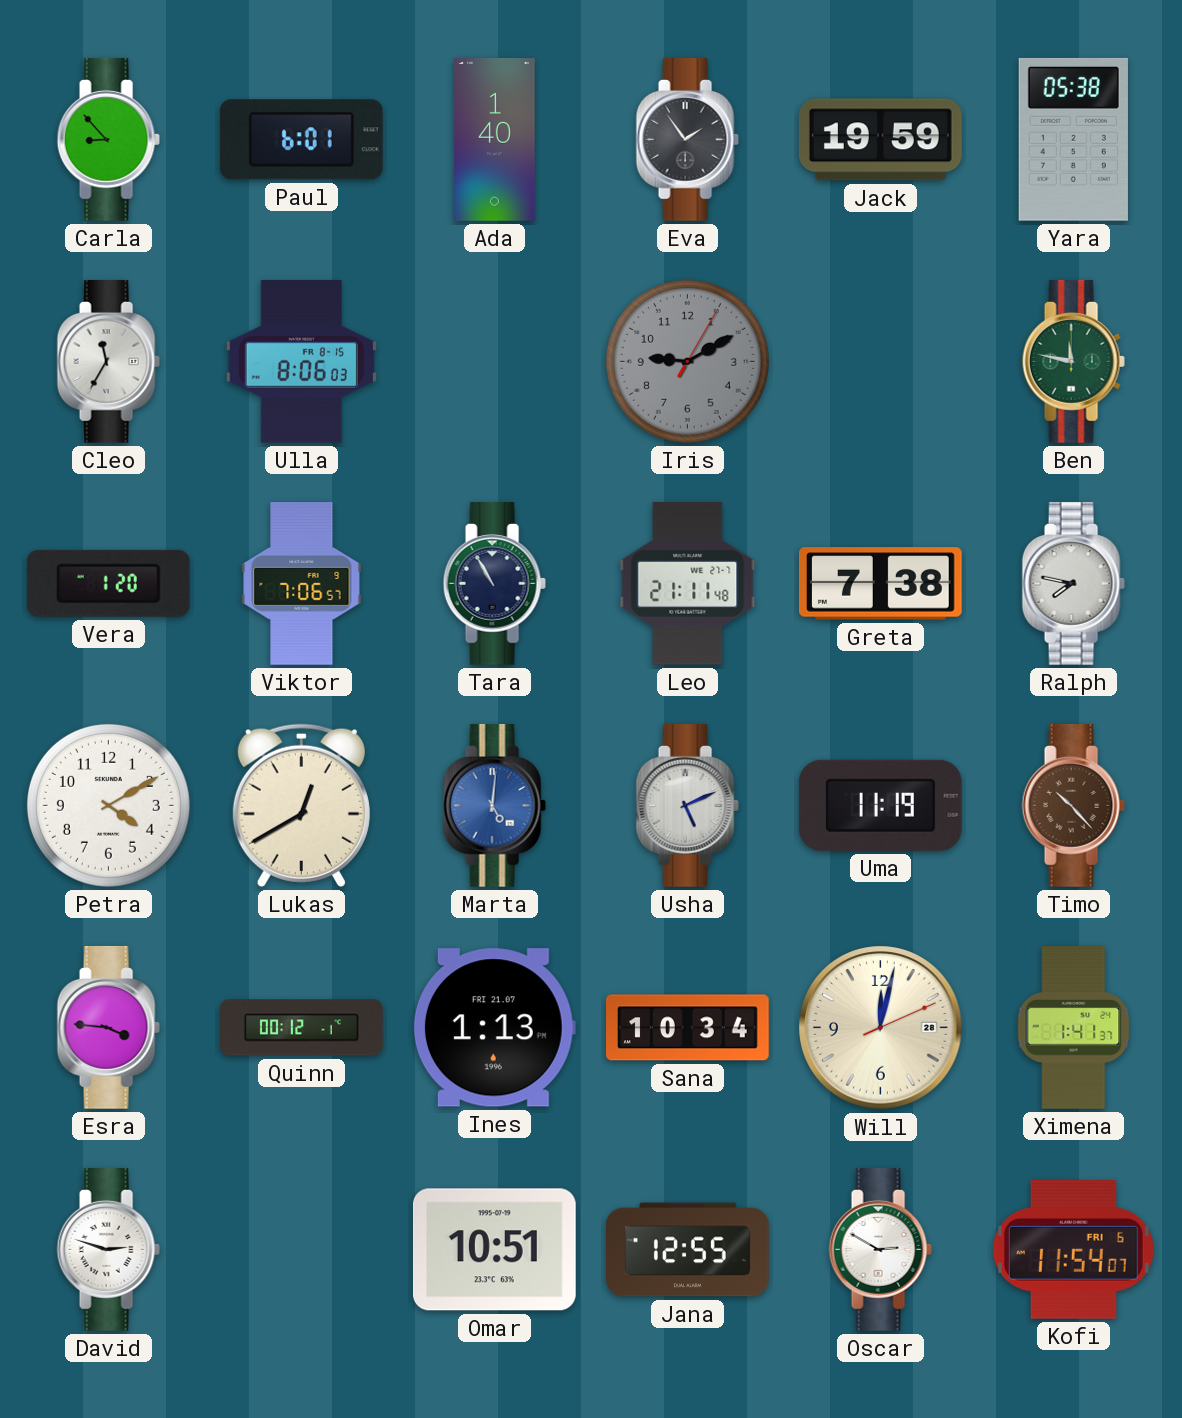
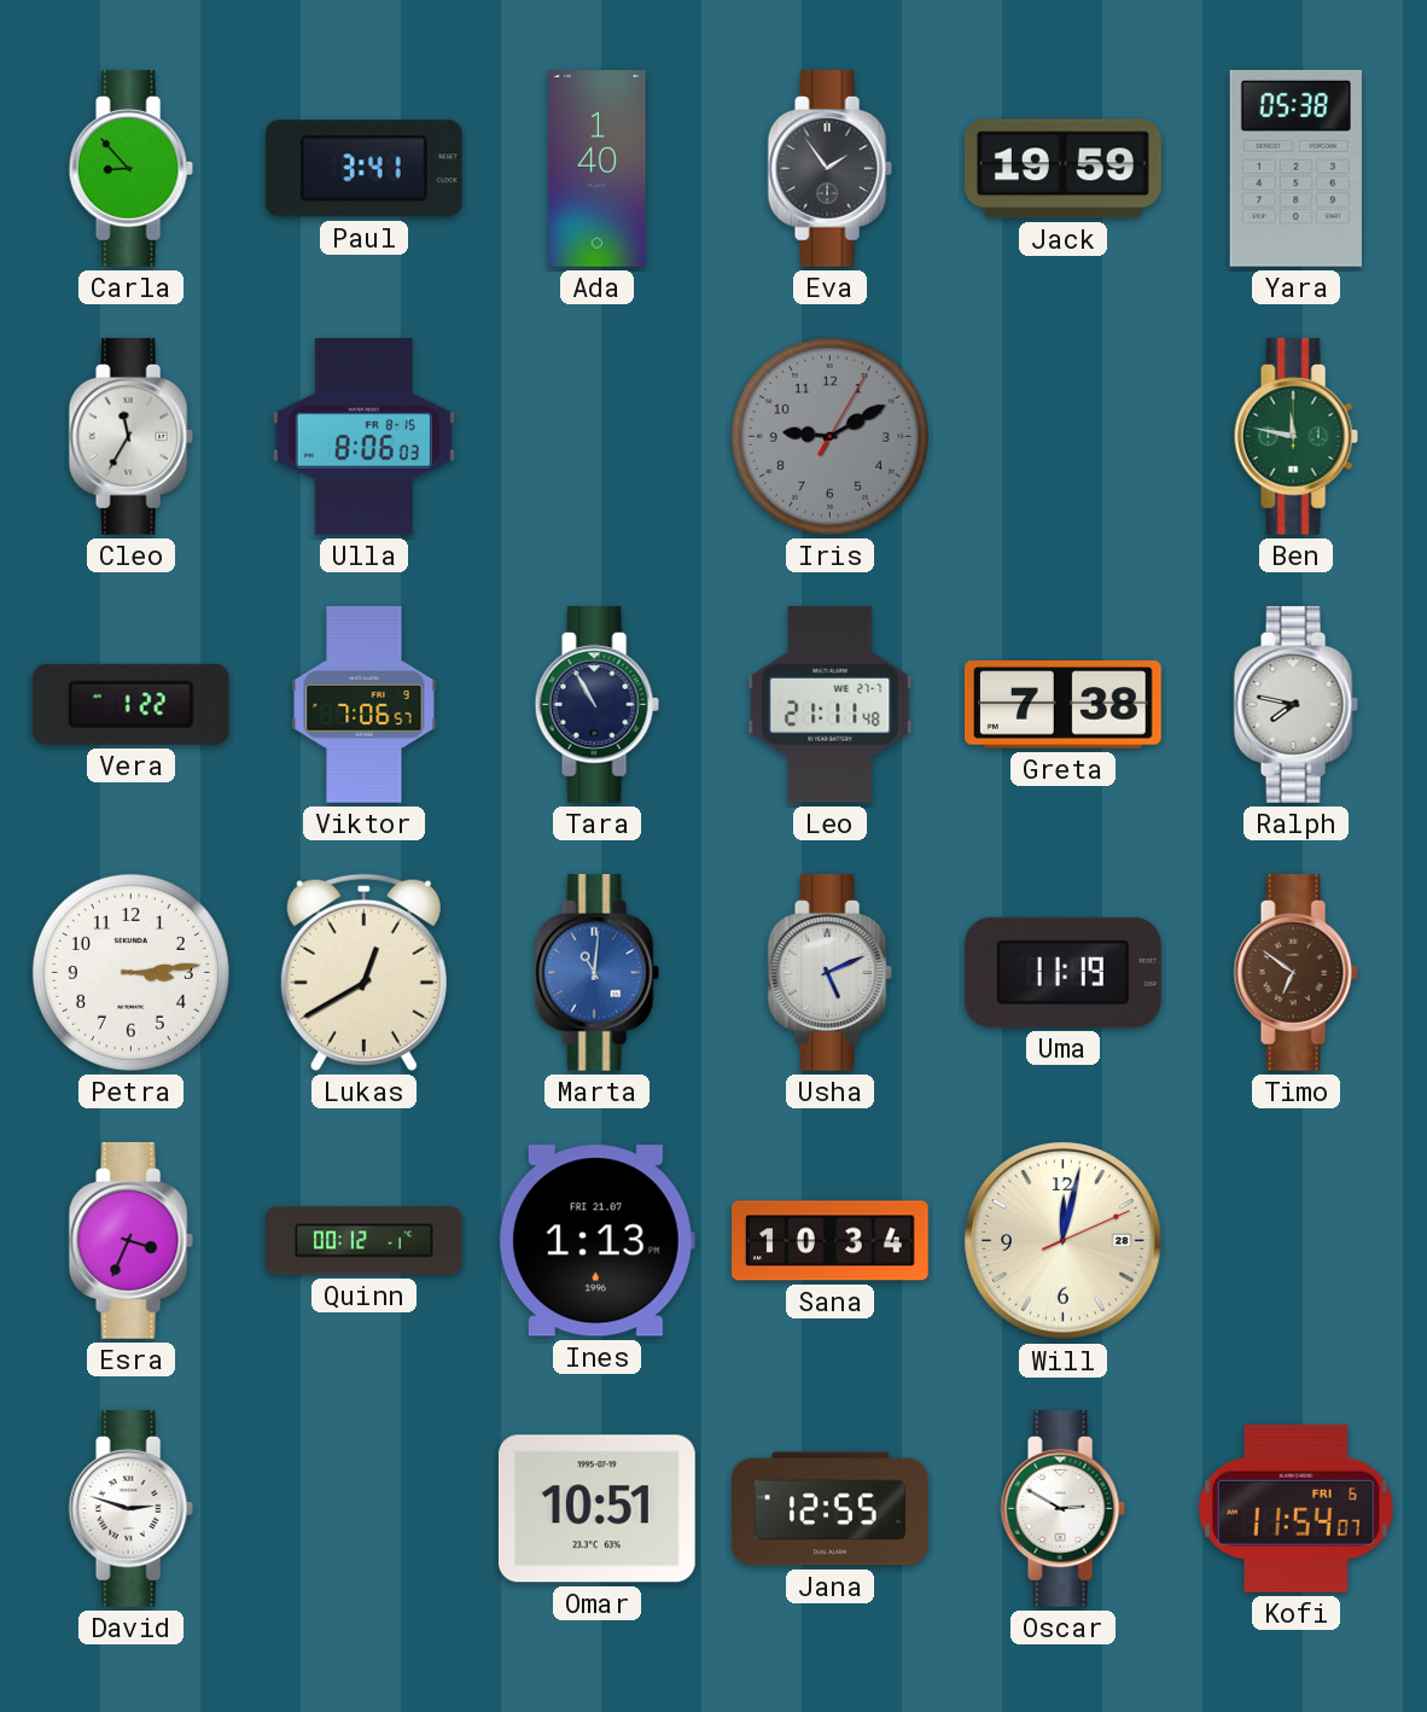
Paul: 6:01 -> 3:41 (363, 169)
Vera: 1:20 -> 1:22 (130, 704)
Petra: 4:10 -> 3:14 (130, 972)
Marta: 5:01 -> 11:01 (596, 973)
Timo: 10:23 -> 6:51 (1295, 973)
Esra: 3:46 -> 3:34 (130, 1241)
Ximena: 1:41 -> none (1074, 1028)
